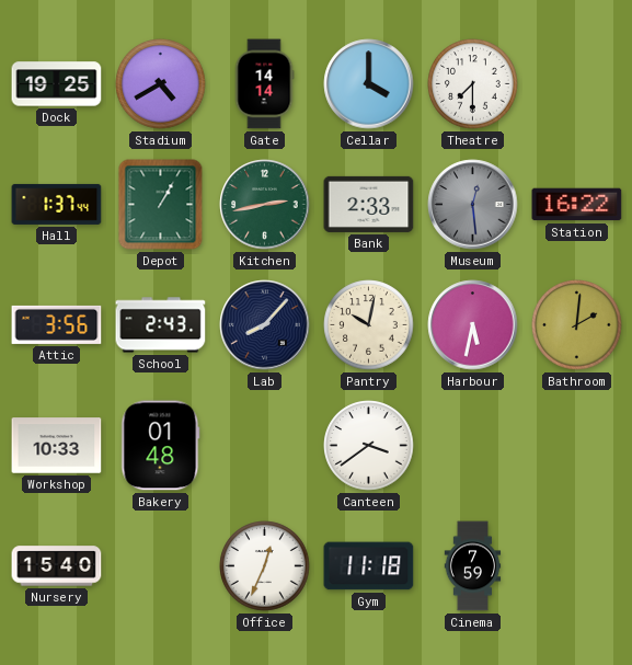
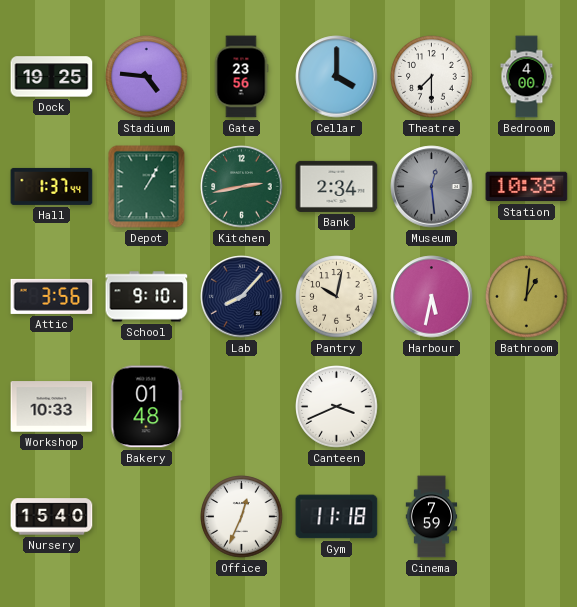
Stadium: 4:40 -> 4:46 (147, 77)
Gate: 14:14 -> 23:56 (241, 77)
Bedroom: none -> 4:00 (527, 77)
Bank: 2:33 -> 2:34 (337, 186)
Station: 16:22 -> 10:38 (527, 187)
School: 2:43 -> 9:10 (147, 297)
Bathroom: 2:01 -> 1:01 (527, 297)
Canteen: 3:39 -> 3:41 (337, 407)
